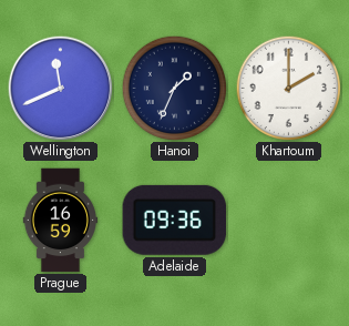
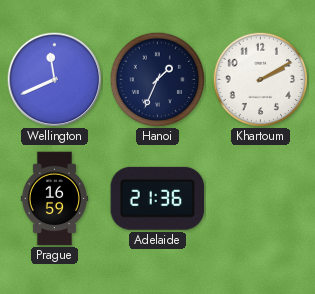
Khartoum: 2:00 -> 2:10 (260, 79)
Adelaide: 09:36 -> 21:36 (158, 198)
